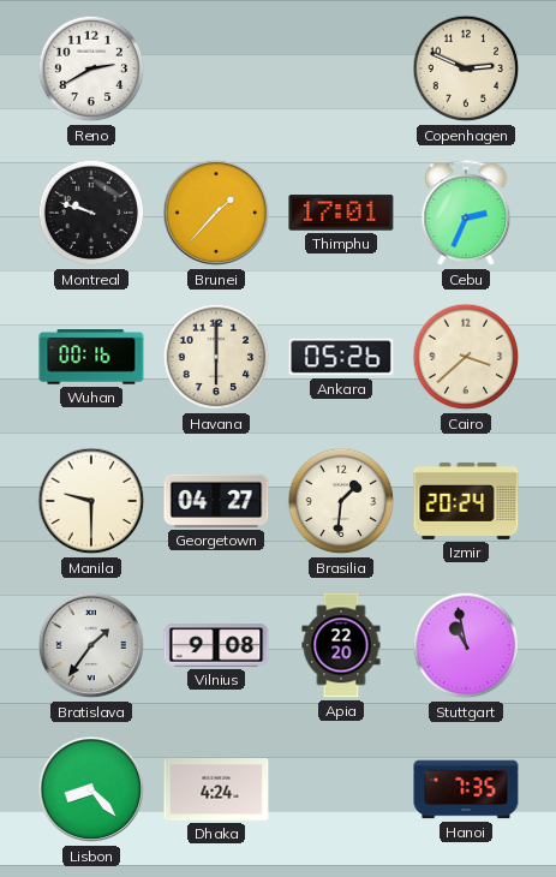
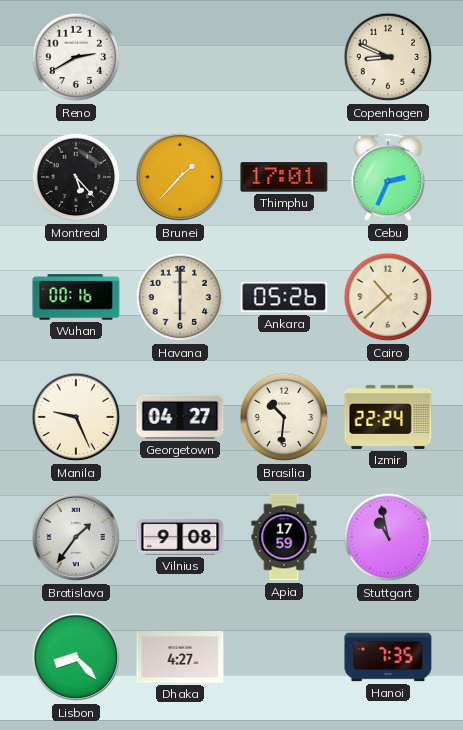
Copenhagen: 2:49 -> 8:49 (388, 57)
Montreal: 9:48 -> 5:23 (76, 177)
Cairo: 3:38 -> 10:38 (388, 297)
Manila: 9:30 -> 9:26 (76, 417)
Brasilia: 1:31 -> 10:31 (284, 417)
Izmir: 20:24 -> 22:24 (388, 417)
Apia: 22:20 -> 17:59 (284, 537)
Dhaka: 4:24 -> 4:27 (180, 658)
